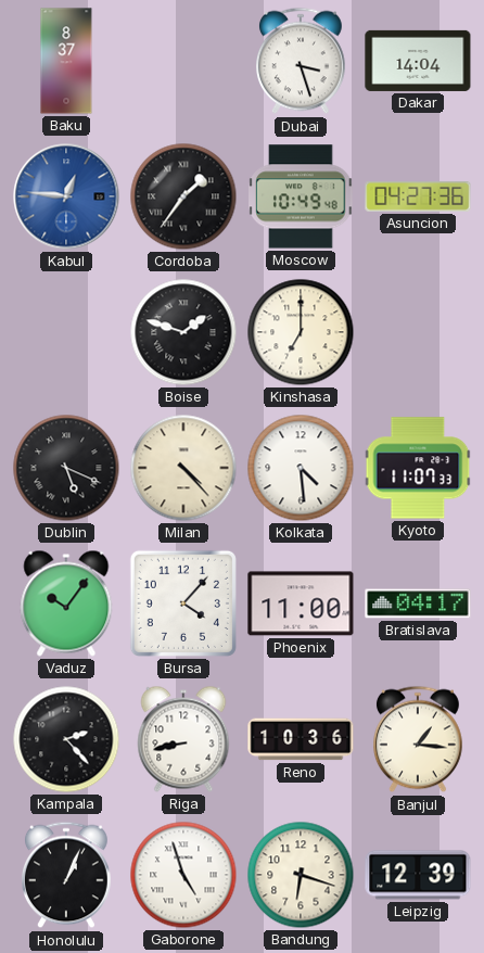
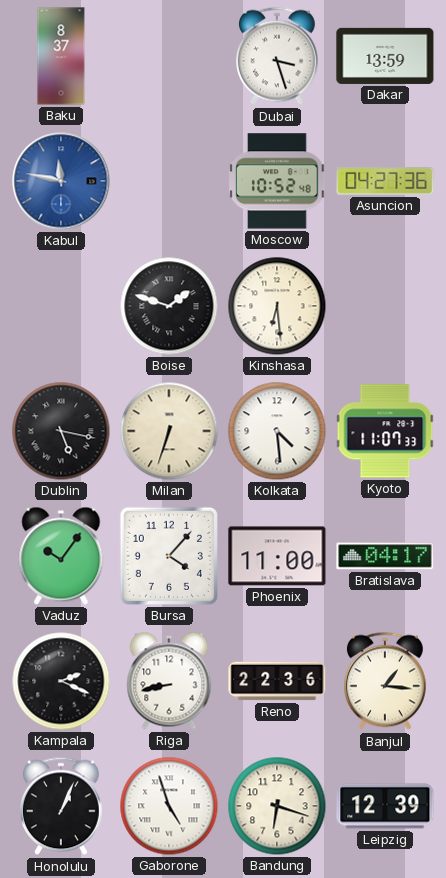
Dakar: 14:04 -> 13:59 (385, 56)
Kabul: 12:46 -> 11:47 (61, 181)
Cordoba: 1:36 -> none (183, 196)
Moscow: 10:49 -> 10:52 (277, 181)
Kinshasa: 7:00 -> 6:29 (277, 306)
Dublin: 5:19 -> 5:17 (61, 431)
Milan: 4:23 -> 6:33 (169, 431)
Kampala: 2:23 -> 2:19 (61, 681)
Reno: 10:36 -> 22:36 (277, 681)
